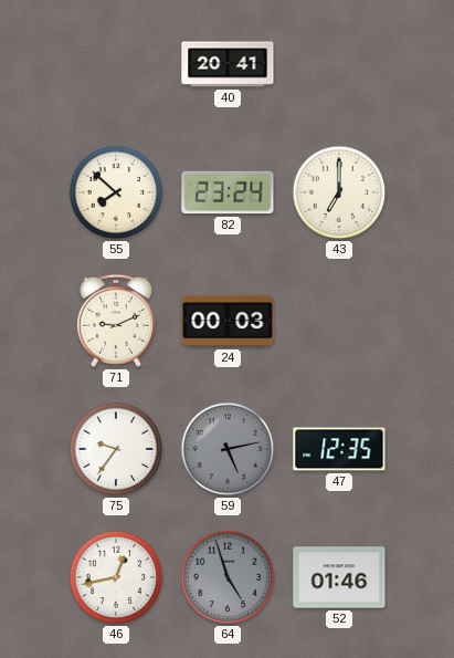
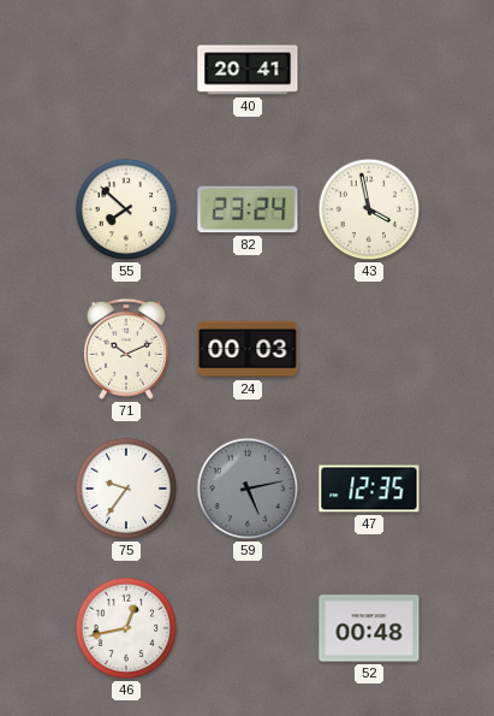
43: 7:00 -> 3:58 (369, 209)
71: 9:11 -> 10:11 (126, 349)
64: 4:57 -> none (228, 577)
52: 01:46 -> 00:48 (369, 628)
